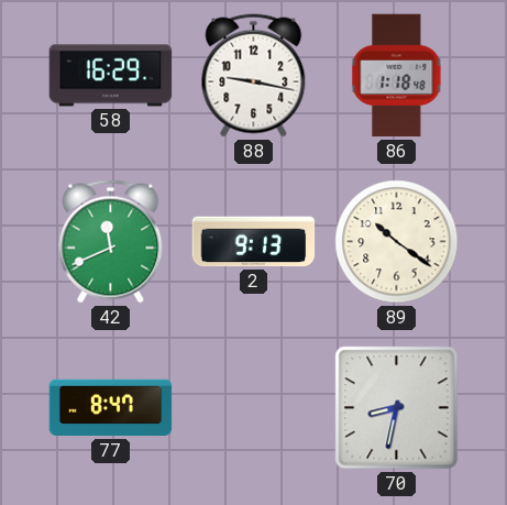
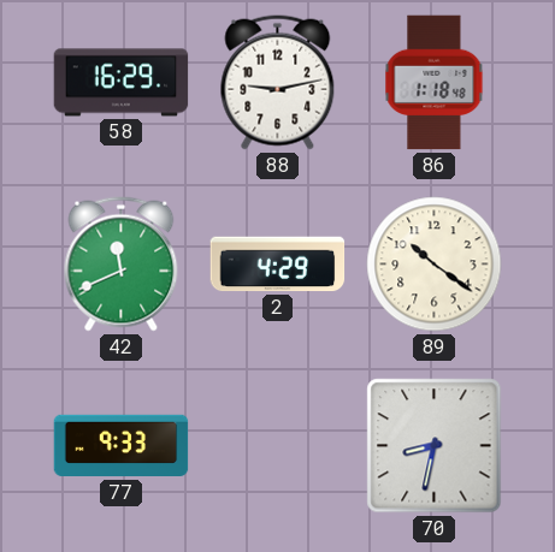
88: 9:17 -> 9:13 (278, 83)
2: 9:13 -> 4:29 (278, 265)
77: 8:47 -> 9:33 (122, 446)
